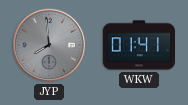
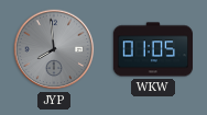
WKW: 01:41 -> 01:05 (153, 49)
